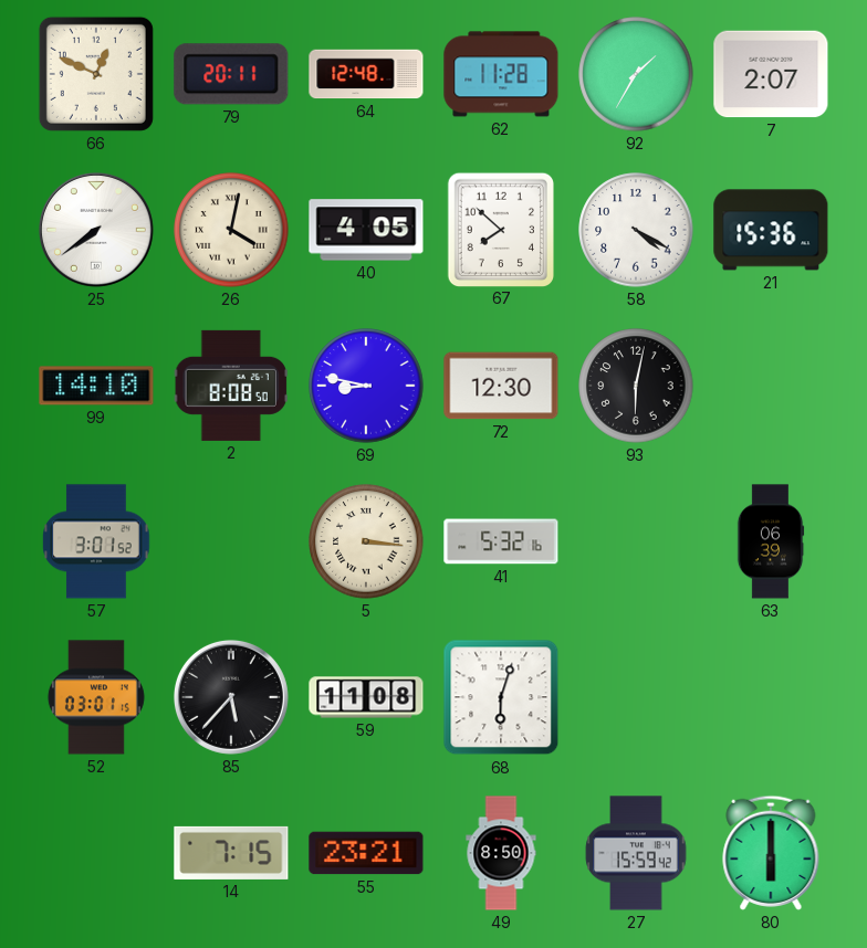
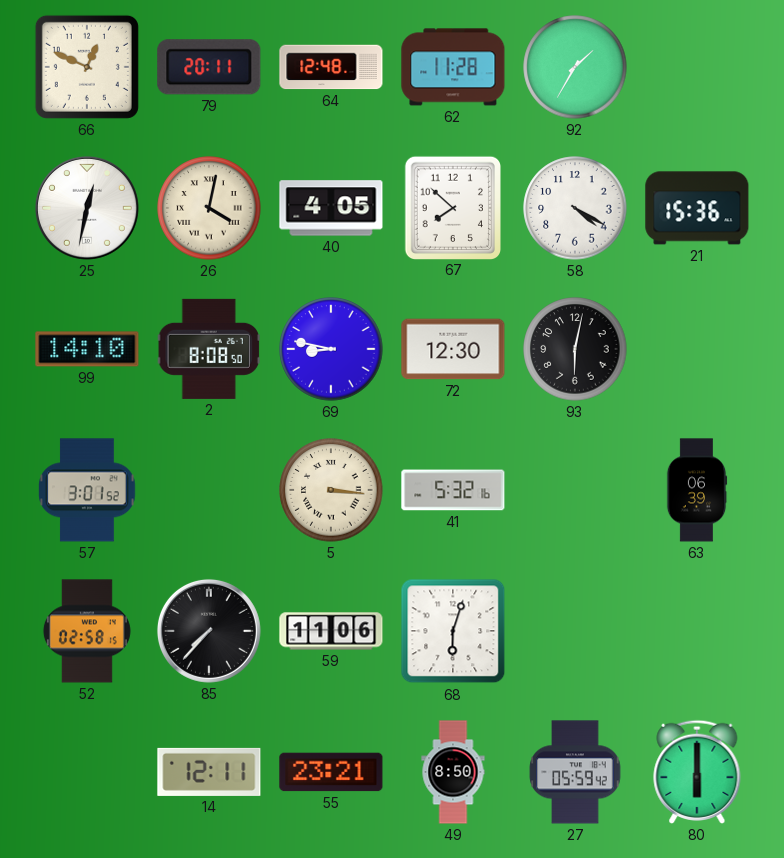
7: 2:07 -> none (771, 74)
25: 7:39 -> 12:32 (87, 208)
52: 03:01 -> 02:58 (87, 631)
85: 5:37 -> 7:37 (209, 631)
59: 11:08 -> 11:06 (331, 631)
14: 7:15 -> 12:11 (209, 772)
27: 15:59 -> 05:59 (575, 772)
